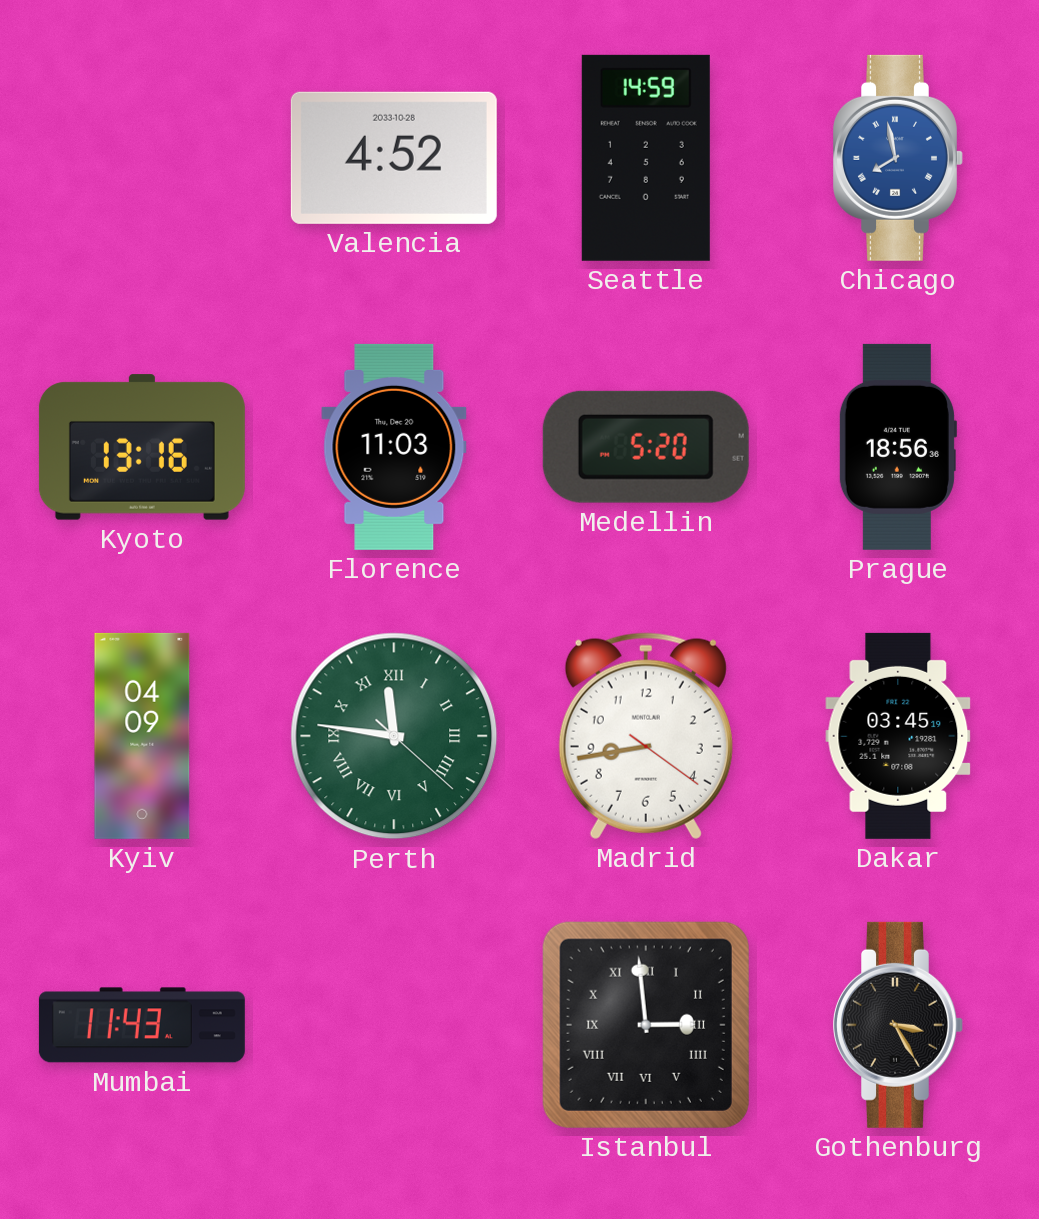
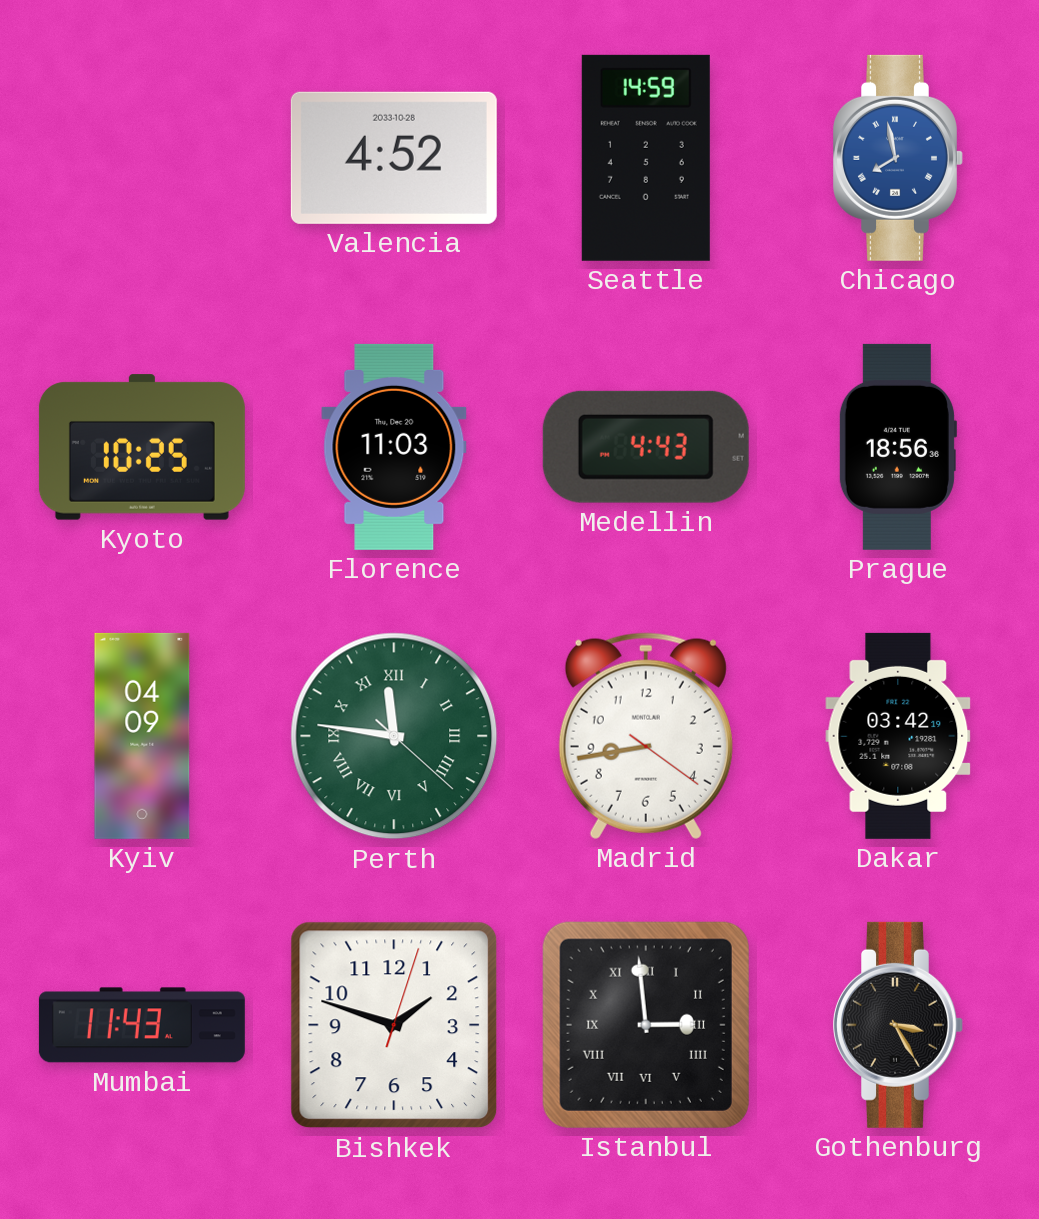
Kyoto: 13:16 -> 10:25 (142, 447)
Medellin: 5:20 -> 4:43 (646, 447)
Dakar: 03:45 -> 03:42 (898, 736)
Bishkek: none -> 1:48 (394, 1025)
